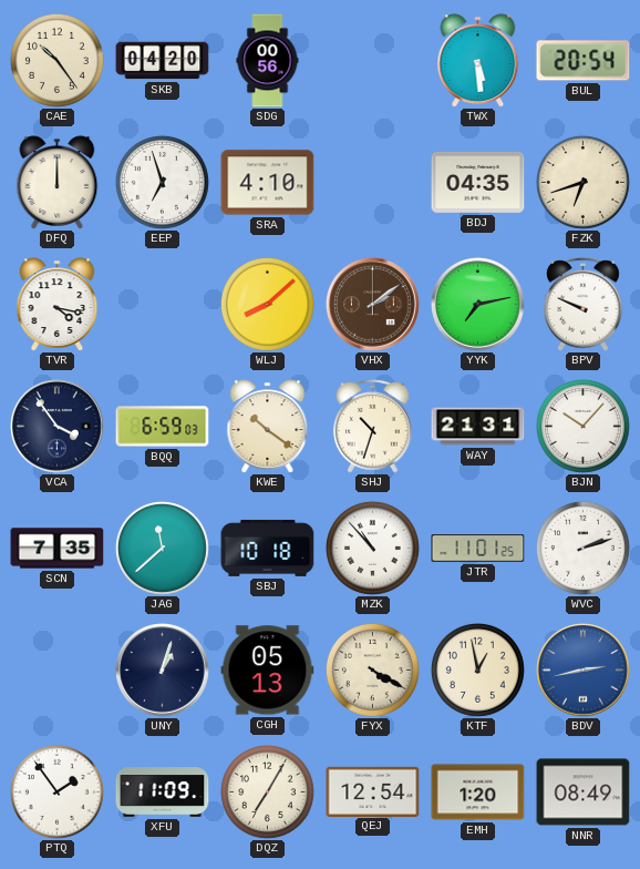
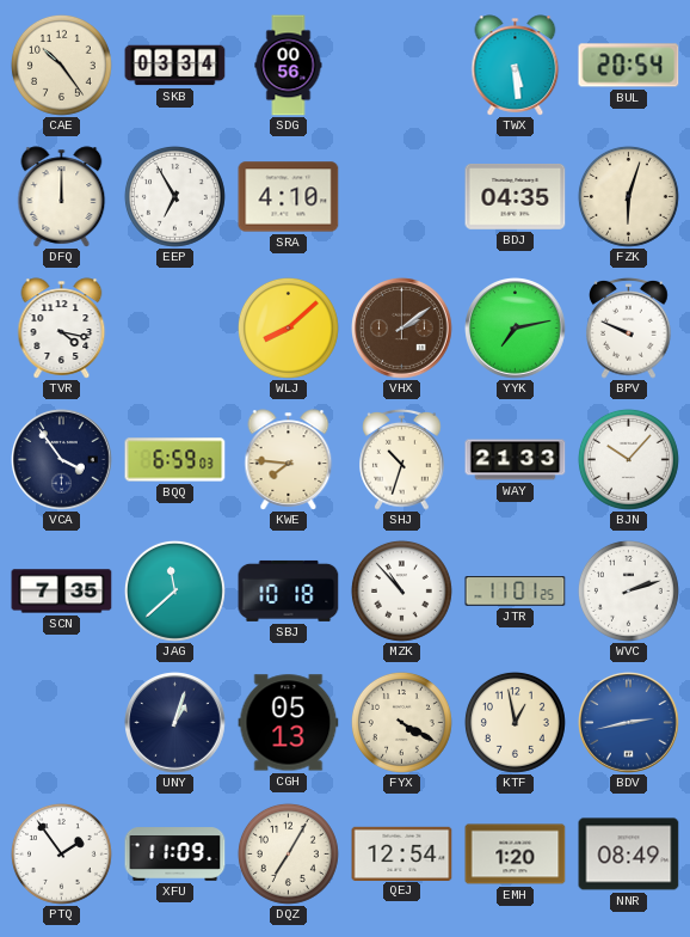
SKB: 04:20 -> 03:34 (175, 66)
EEP: 6:57 -> 6:55 (174, 196)
FZK: 6:42 -> 6:03 (628, 196)
KWE: 10:21 -> 7:46 (289, 460)
WAY: 21:31 -> 21:33 (516, 460)
